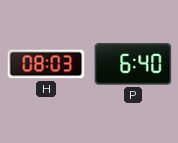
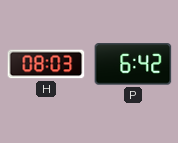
P: 6:40 -> 6:42 (133, 64)
